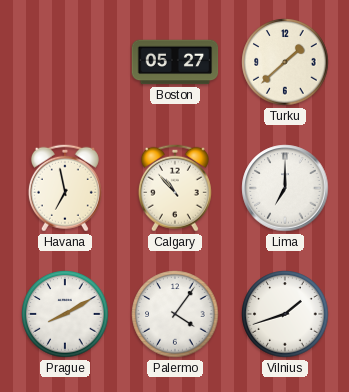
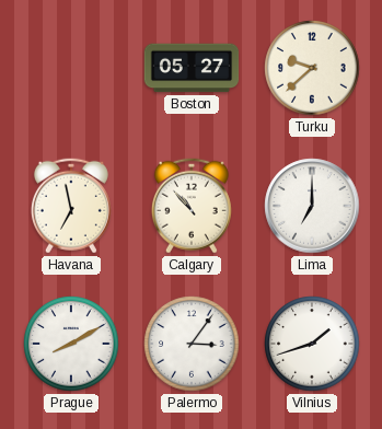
Turku: 1:38 -> 9:38 (312, 68)
Palermo: 4:06 -> 3:06 (192, 344)
